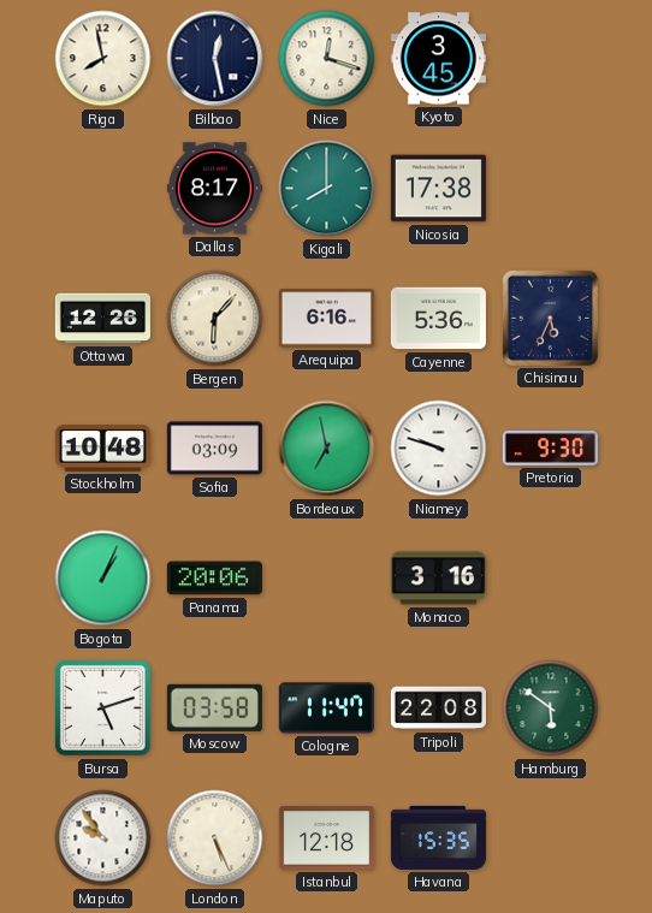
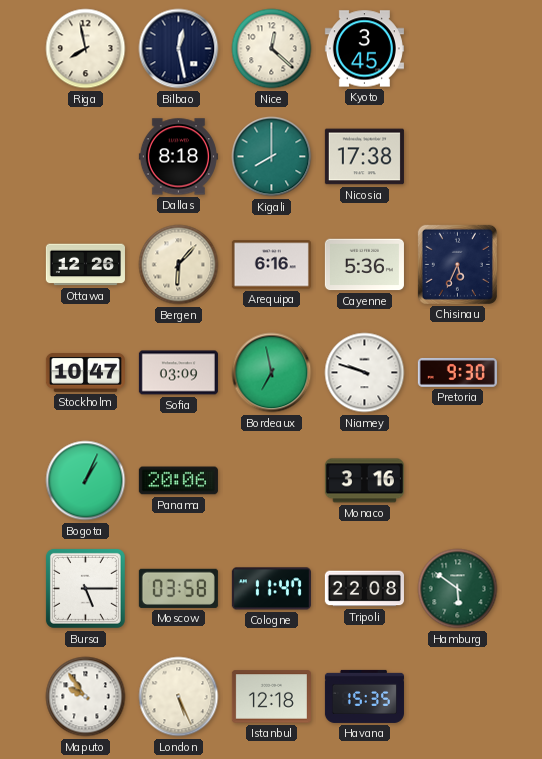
Nice: 12:18 -> 12:22 (272, 49)
Dallas: 8:17 -> 8:18 (178, 157)
Stockholm: 10:48 -> 10:47 (85, 373)
Bursa: 5:12 -> 5:15 (85, 588)
